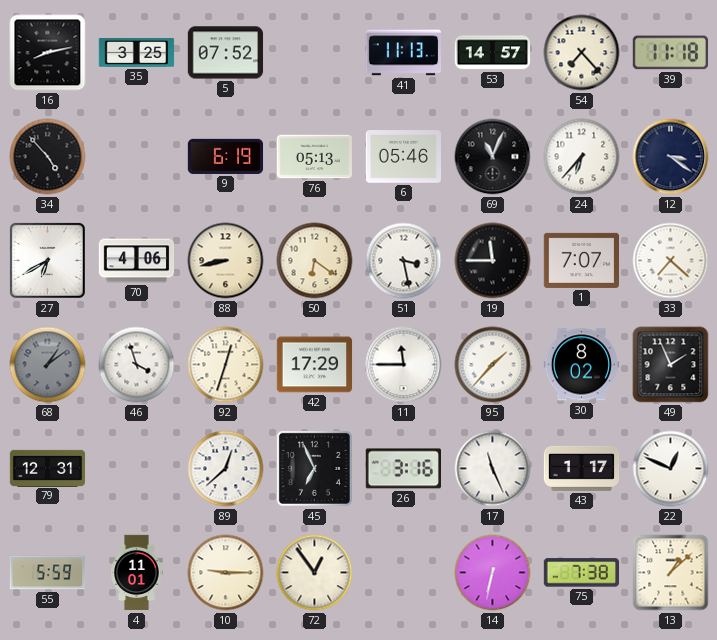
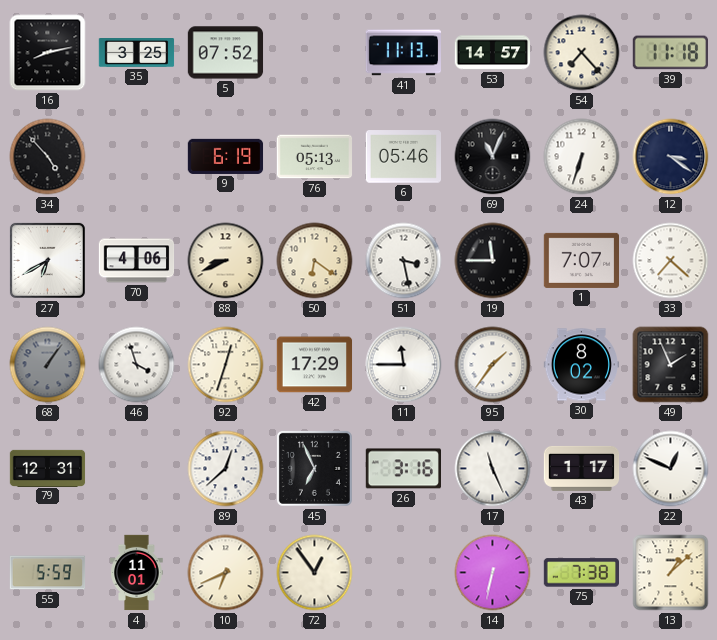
24: 6:37 -> 6:33 (582, 157)
88: 8:43 -> 8:41 (226, 261)
68: 1:09 -> 1:06 (48, 365)
95: 1:37 -> 1:36 (493, 365)
10: 9:15 -> 6:41 (226, 573)
